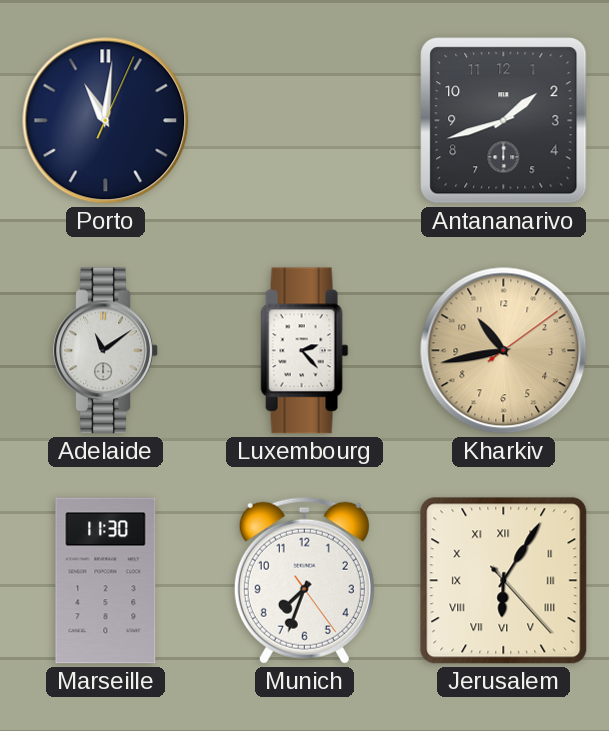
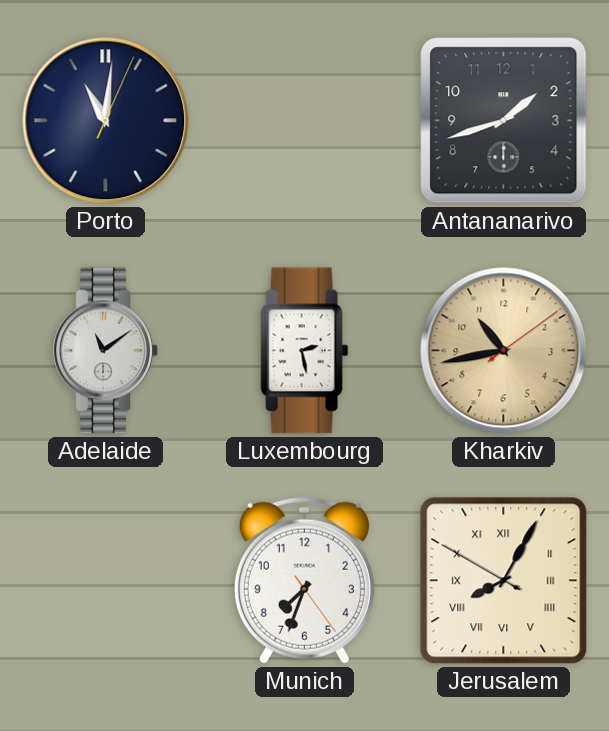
Luxembourg: 2:23 -> 2:28 (305, 351)
Marseille: 11:30 -> none (106, 581)
Jerusalem: 6:05 -> 8:04 (504, 581)
